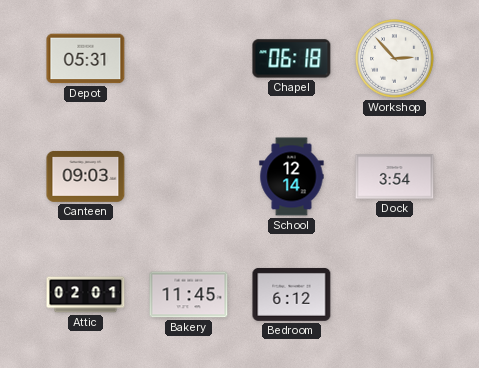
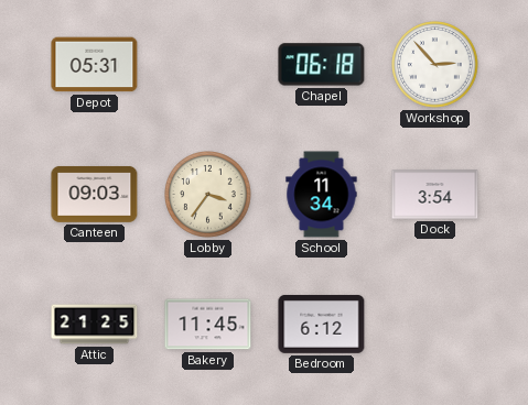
Lobby: none -> 3:36 (208, 195)
School: 12:14 -> 11:34 (322, 195)
Attic: 02:01 -> 21:25 (95, 325)
